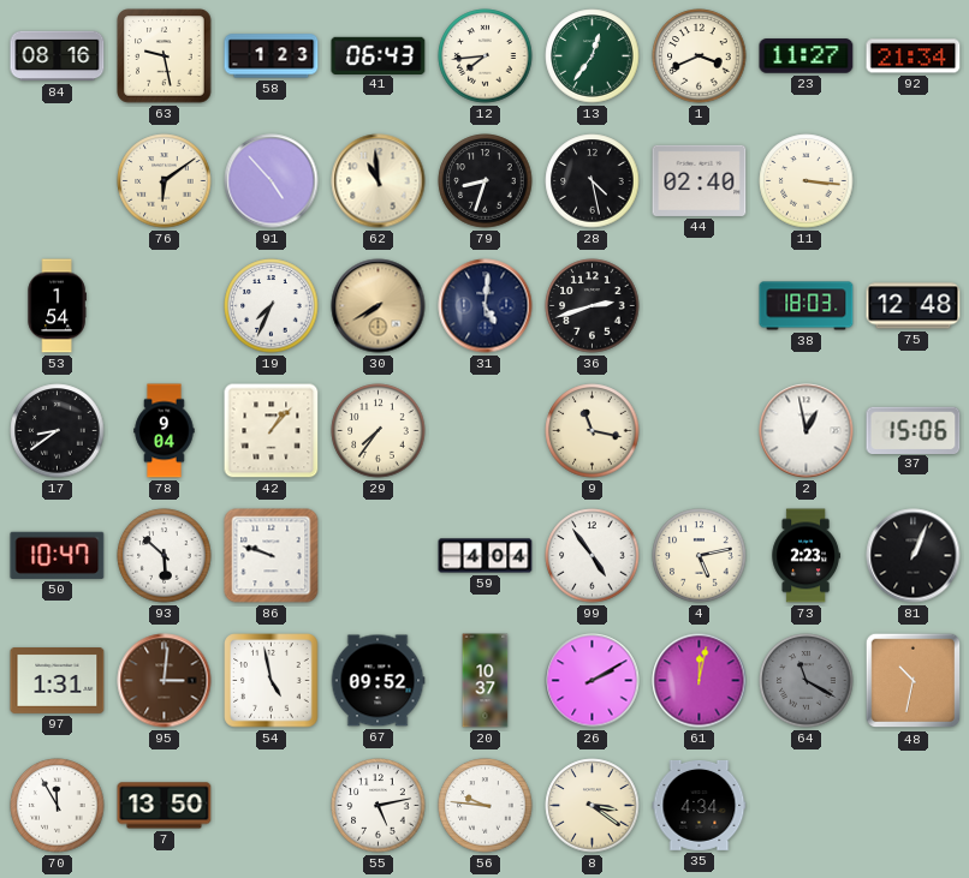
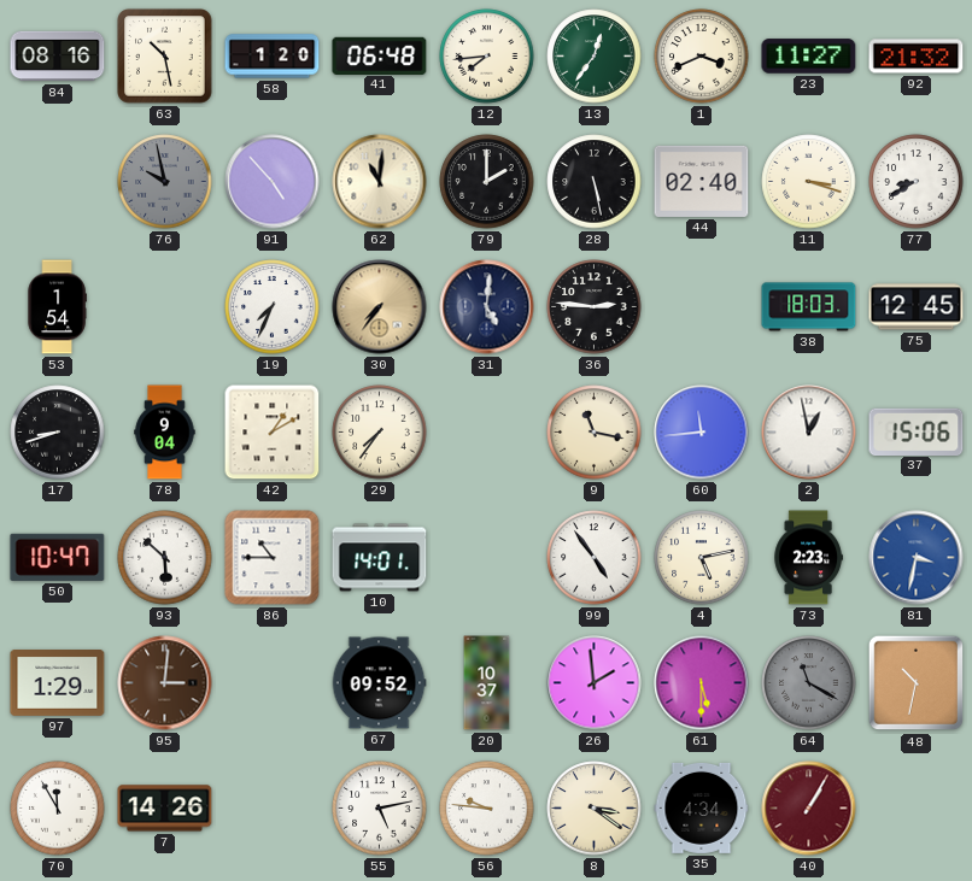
63: 9:28 -> 10:28 (165, 57)
58: 1:23 -> 1:20 (273, 57)
41: 06:43 -> 06:48 (380, 55)
92: 21:34 -> 21:32 (917, 57)
76: 6:09 -> 9:58 (165, 182)
76 dial: cream -> grey (165, 182)
62: 10:59 -> 11:01 (380, 182)
79: 8:33 -> 2:00 (487, 182)
28: 4:28 -> 5:28 (595, 182)
11: 3:16 -> 3:18 (809, 182)
77: none -> 8:40 (917, 182)
30: 7:40 -> 7:36 (380, 307)
36: 2:42 -> 2:46 (595, 307)
75: 12:48 -> 12:45 (917, 307)
17: 8:39 -> 8:42 (58, 433)
42: 1:07 -> 1:10 (273, 433)
60: none -> 11:44 (702, 433)
86: 9:48 -> 10:45 (273, 558)
10: none -> 14:01 (380, 558)
59: 4:04 -> none (486, 556)
81: 1:04 -> 3:32 (917, 558)
81 dial: black -> blue (917, 558)
97: 1:31 -> 1:29 (58, 683)
54: 4:58 -> none (272, 681)
26: 2:10 -> 1:59 (595, 683)
61: 12:02 -> 5:30 (702, 683)
7: 13:50 -> 14:26 (165, 809)
40: none -> 1:05 (809, 809)
